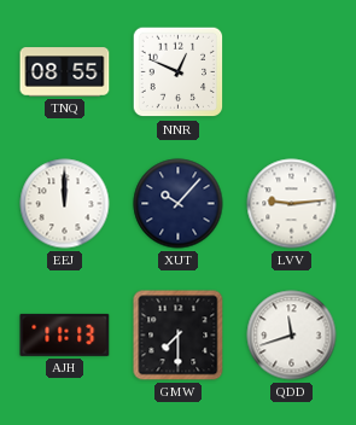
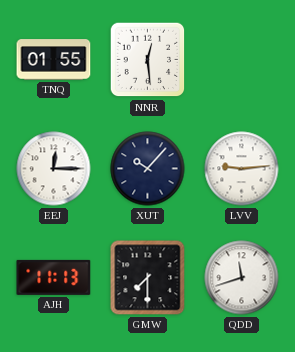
TNQ: 08:55 -> 01:55 (54, 60)
NNR: 12:49 -> 12:29 (148, 60)
EEJ: 12:00 -> 12:15 (54, 169)
